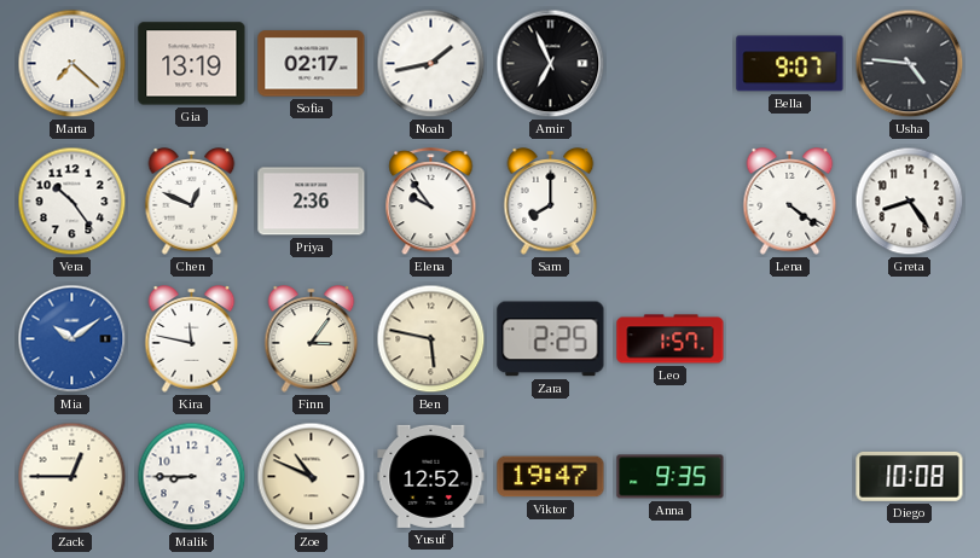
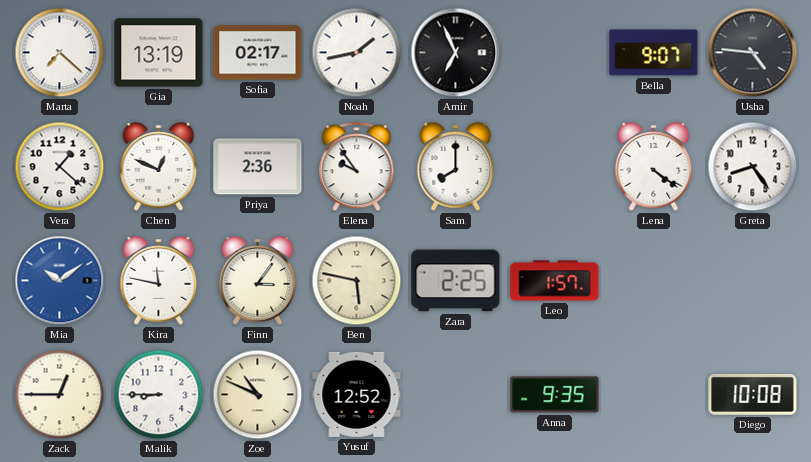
Vera: 10:24 -> 1:22 (60, 167)
Viktor: 19:47 -> none (551, 477)
